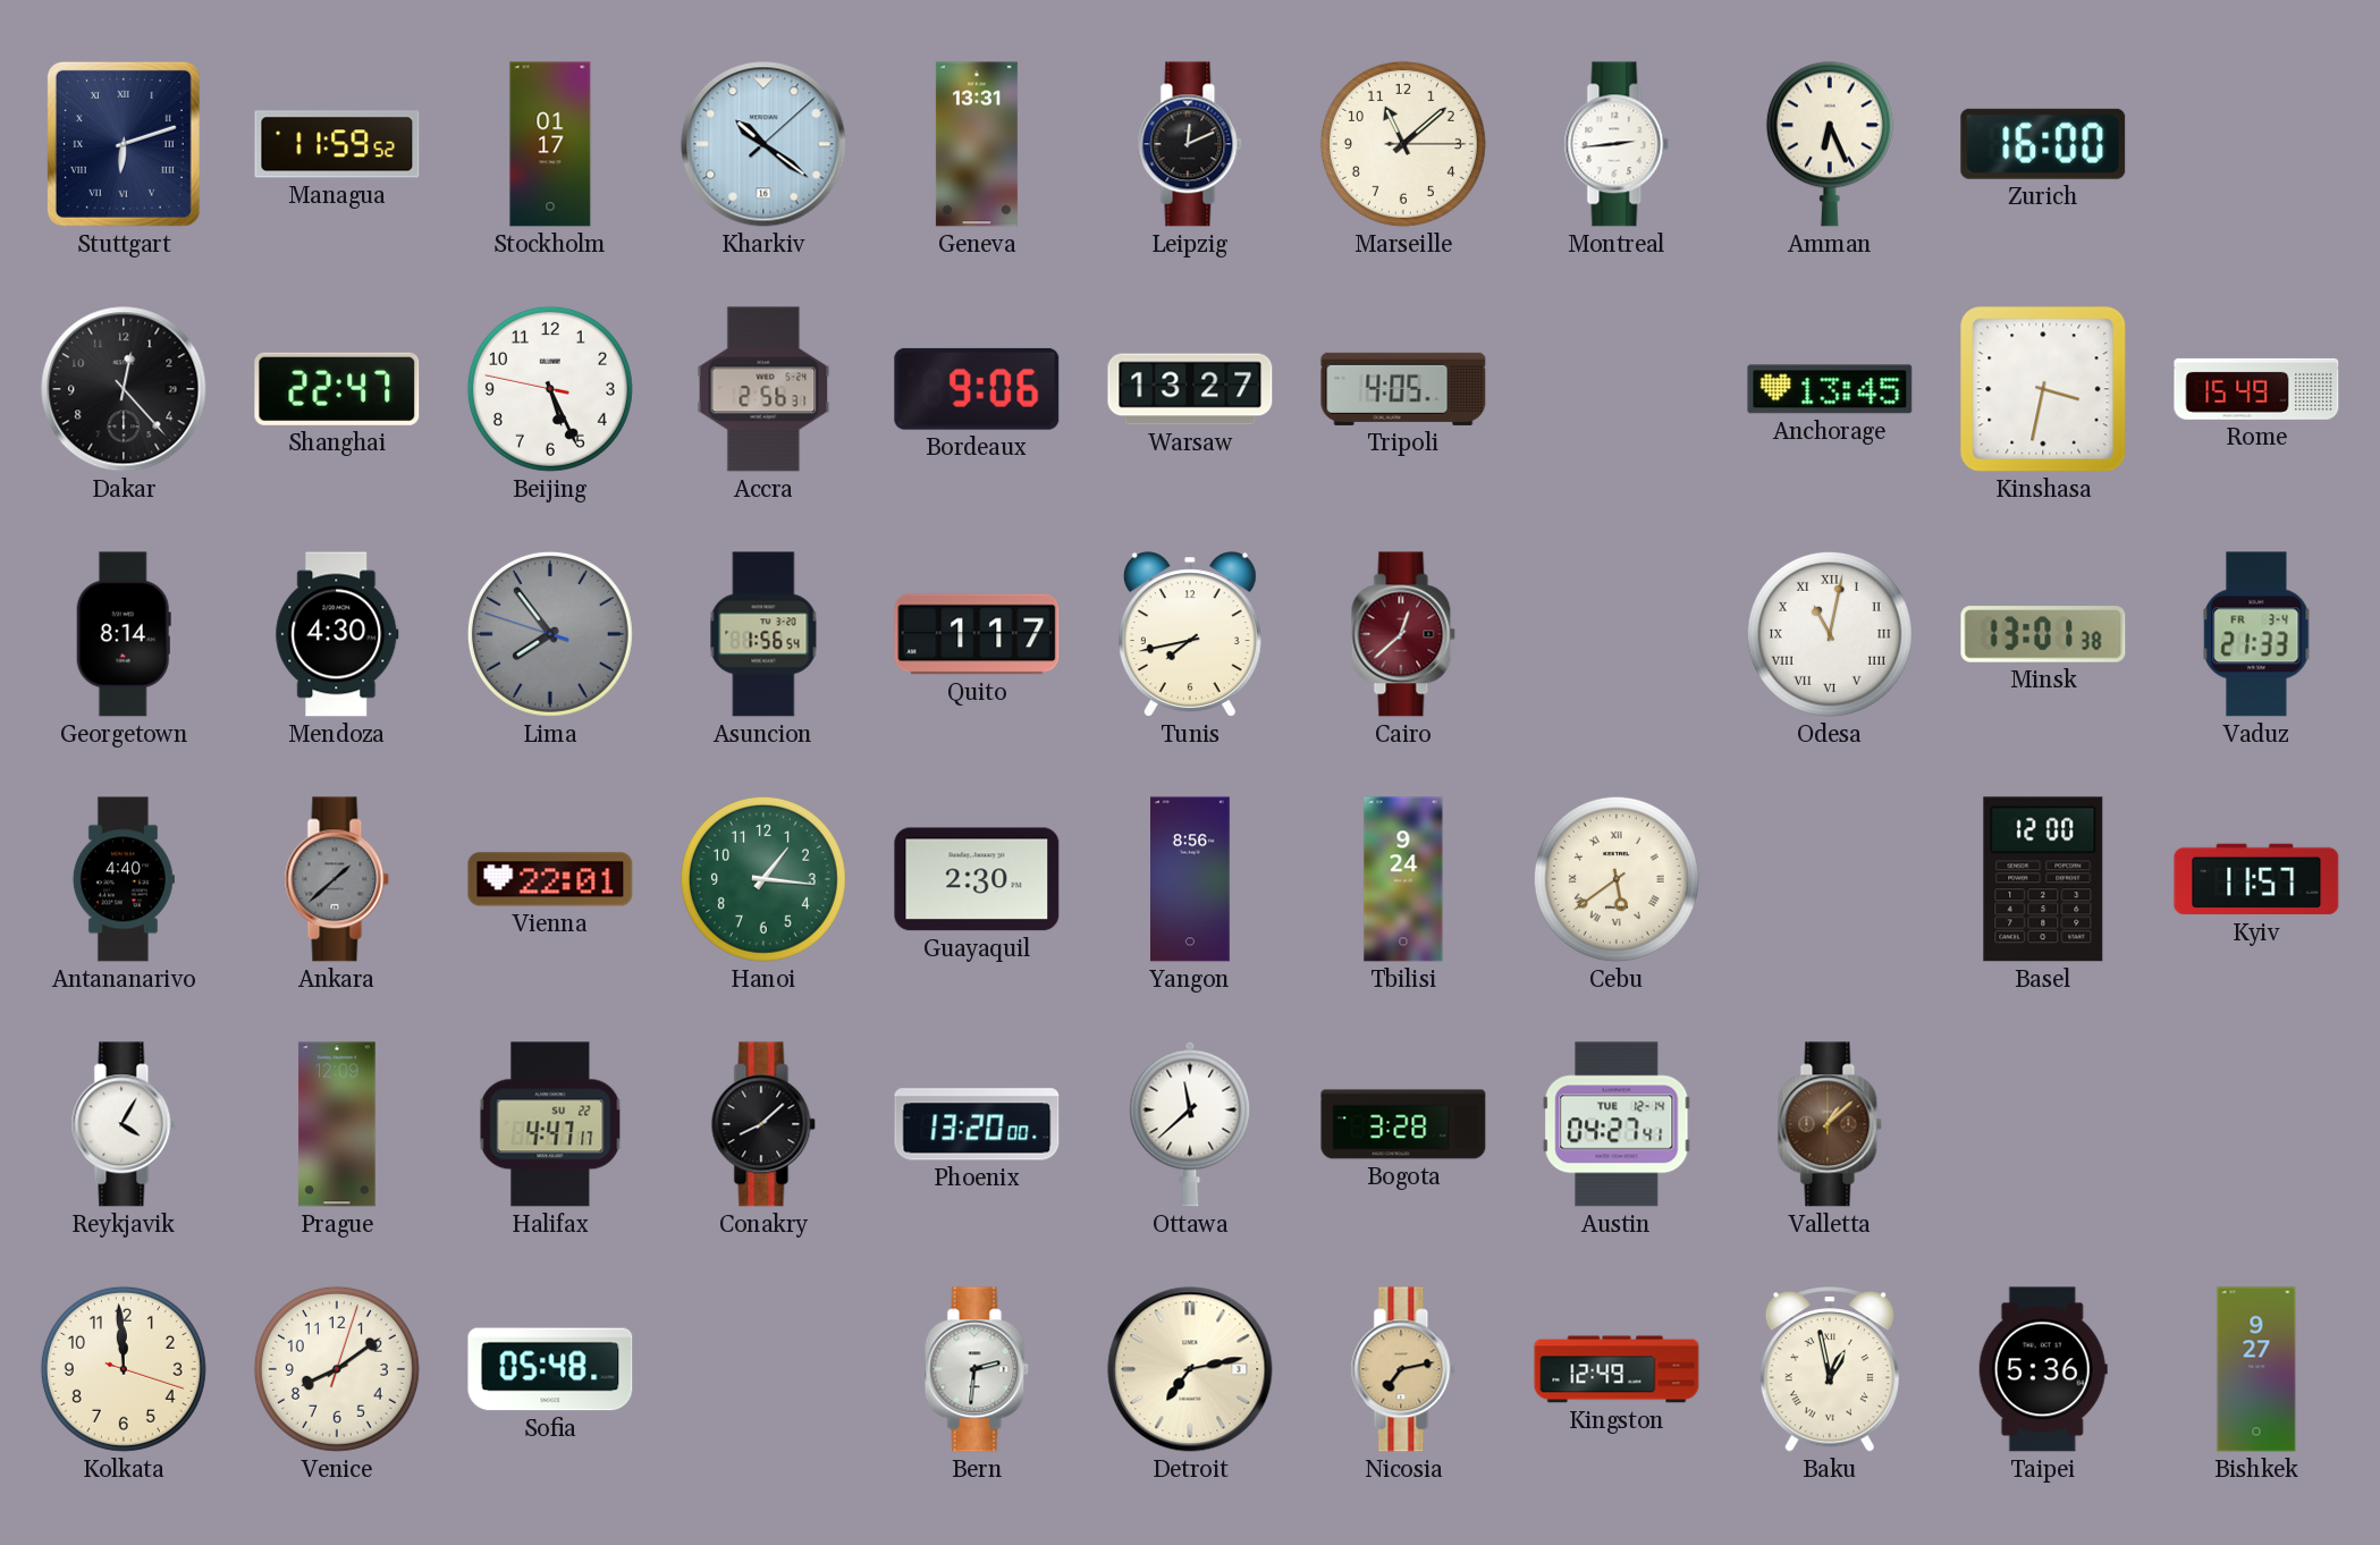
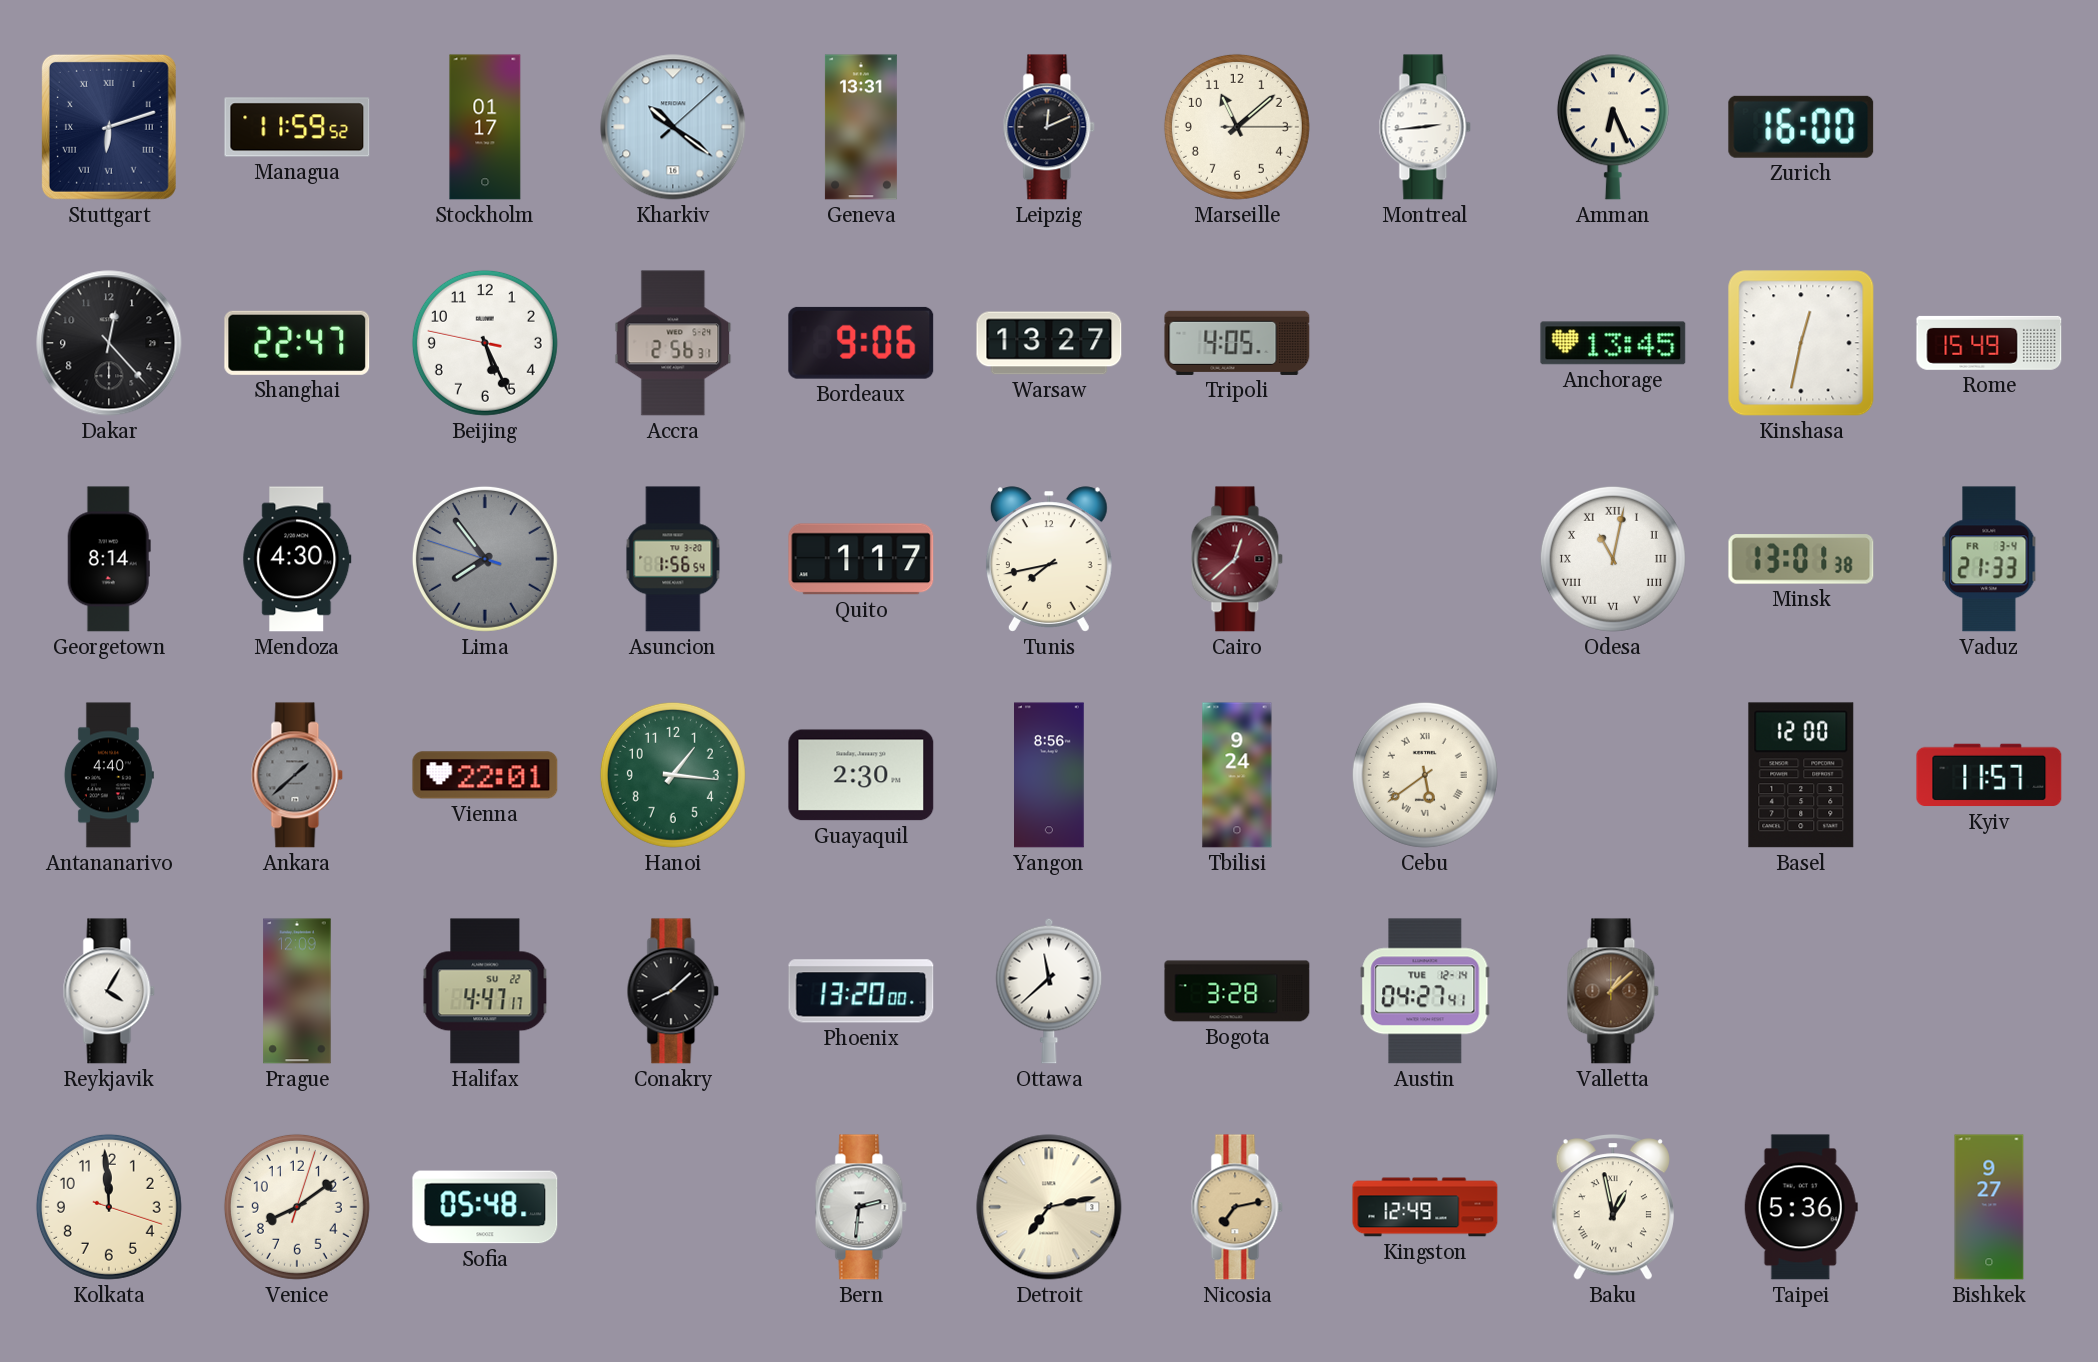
Kinshasa: 3:32 -> 12:32 (1801, 343)
